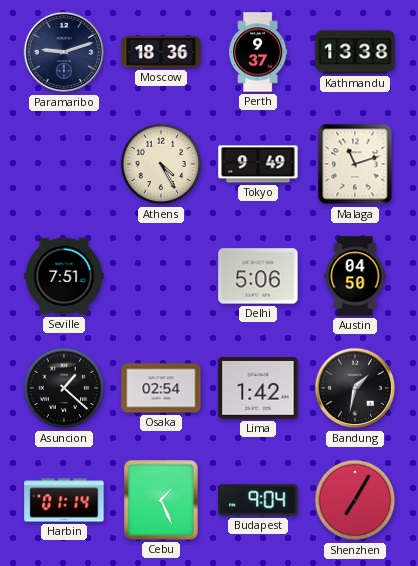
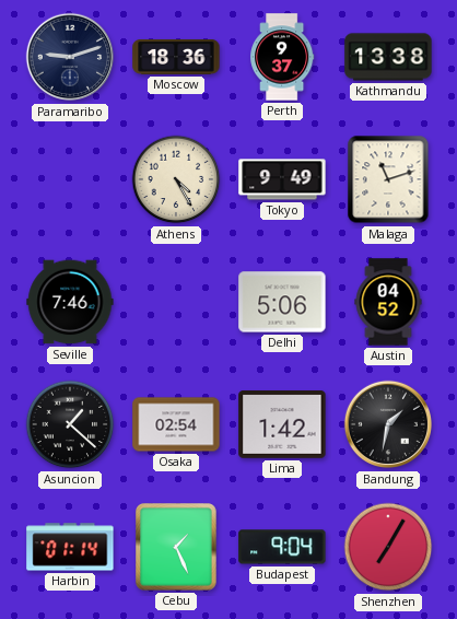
Seville: 7:51 -> 7:46 (70, 302)
Austin: 04:50 -> 04:52 (388, 302)
